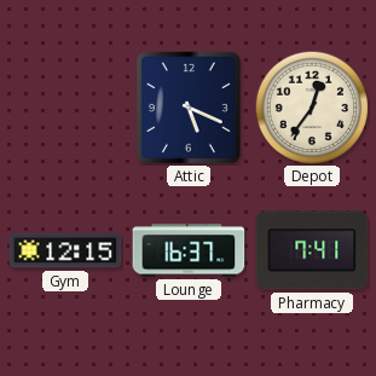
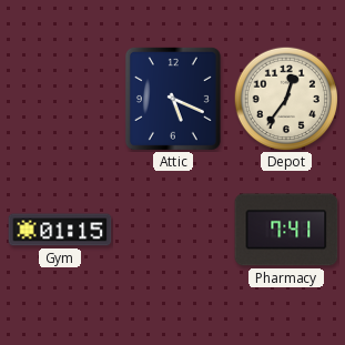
Gym: 12:15 -> 01:15 (60, 230)
Lounge: 16:37 -> none (189, 250)
